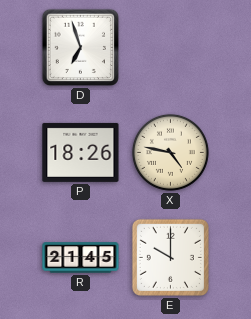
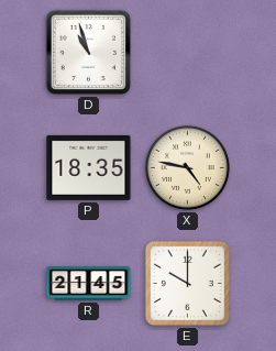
D: 6:57 -> 10:57 (88, 52)
P: 18:26 -> 18:35 (89, 167)
